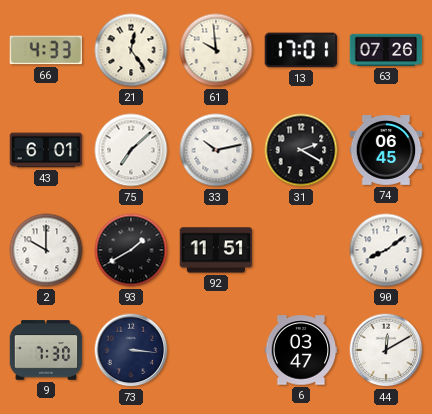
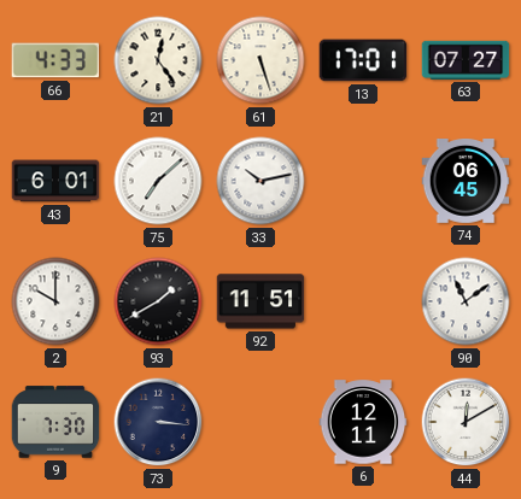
61: 9:59 -> 5:27 (260, 60)
63: 07:26 -> 07:27 (466, 60)
31: 2:20 -> none (301, 150)
90: 8:09 -> 11:09 (466, 301)
6: 03:47 -> 12:11 (363, 422)
